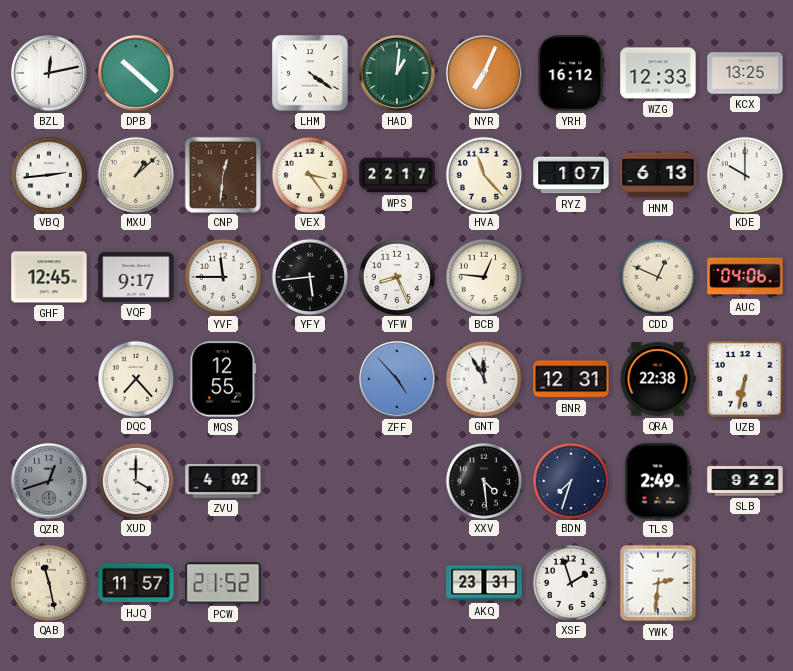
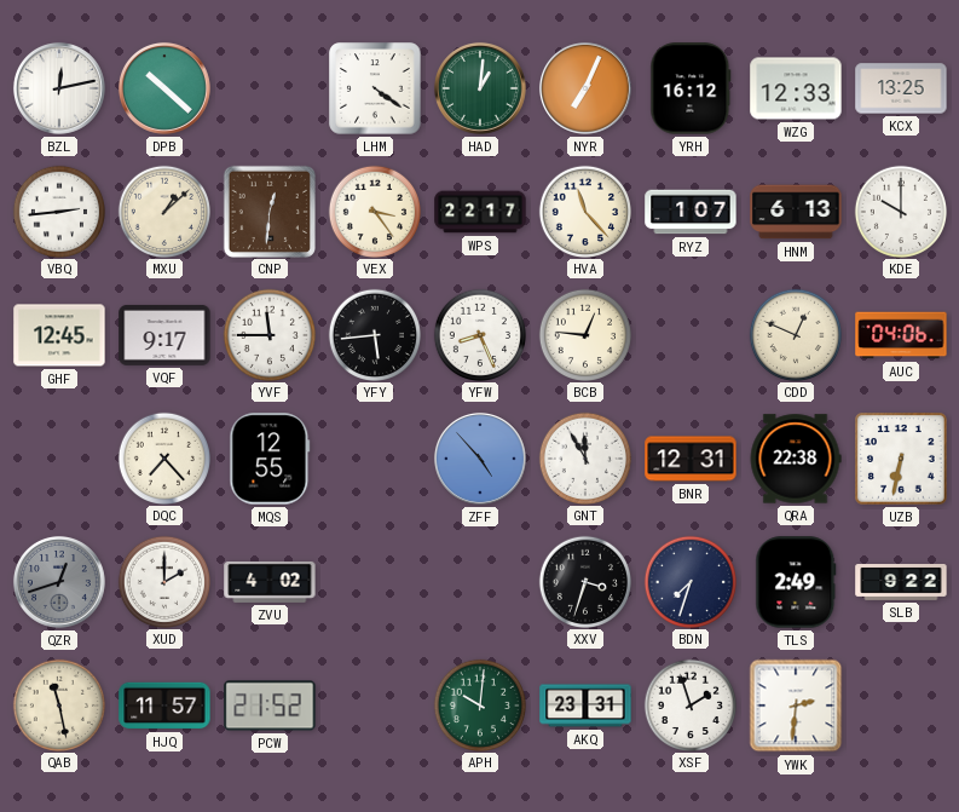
XUD: 4:00 -> 2:00 (163, 581)
XXV: 4:29 -> 3:33 (584, 581)
APH: none -> 10:01 (479, 704)
